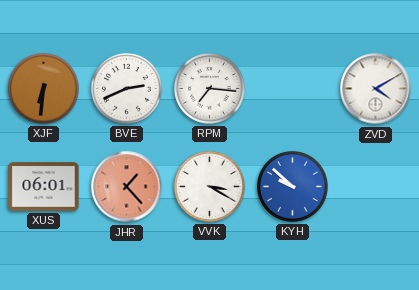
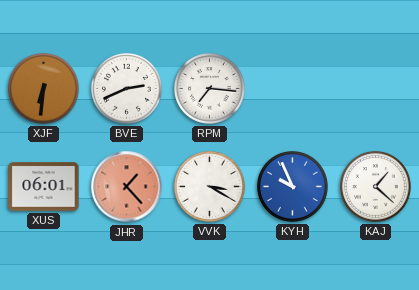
ZVD: 4:10 -> none (376, 89)
KYH: 9:52 -> 9:56 (293, 187)
KAJ: none -> 1:22 (376, 187)
